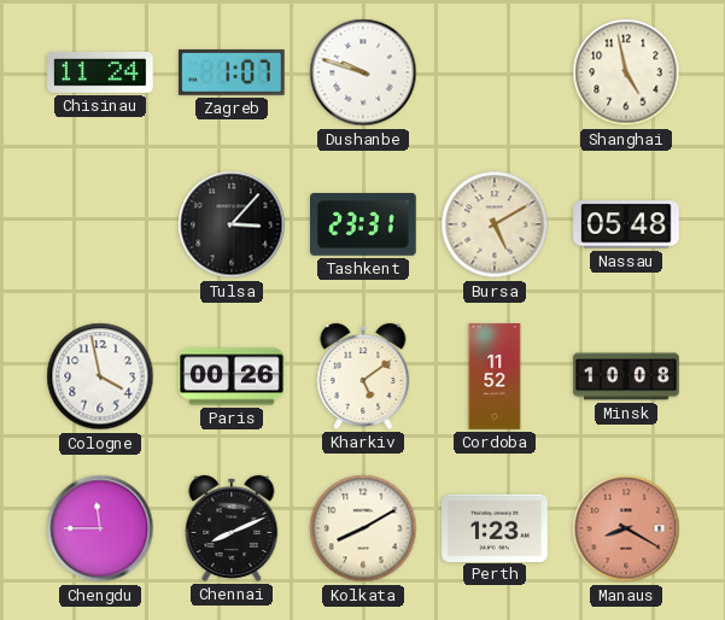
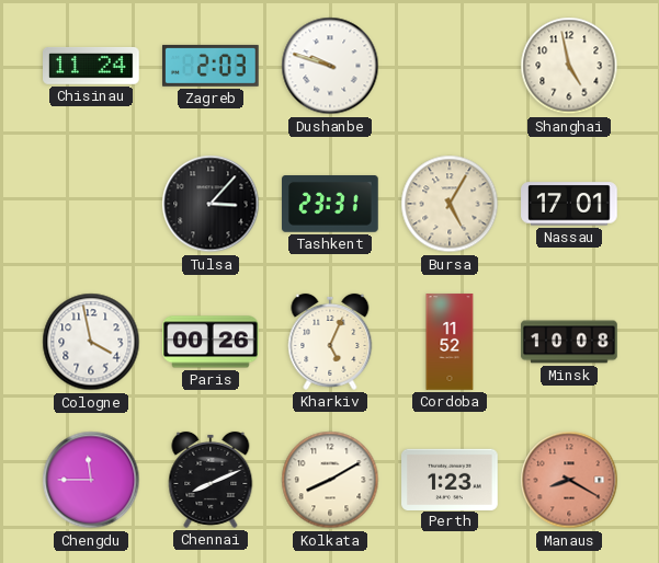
Zagreb: 1:07 -> 2:03 (212, 66)
Bursa: 5:10 -> 5:05 (450, 204)
Nassau: 05:48 -> 17:01 (569, 204)
Kharkiv: 5:09 -> 5:04 (330, 342)
